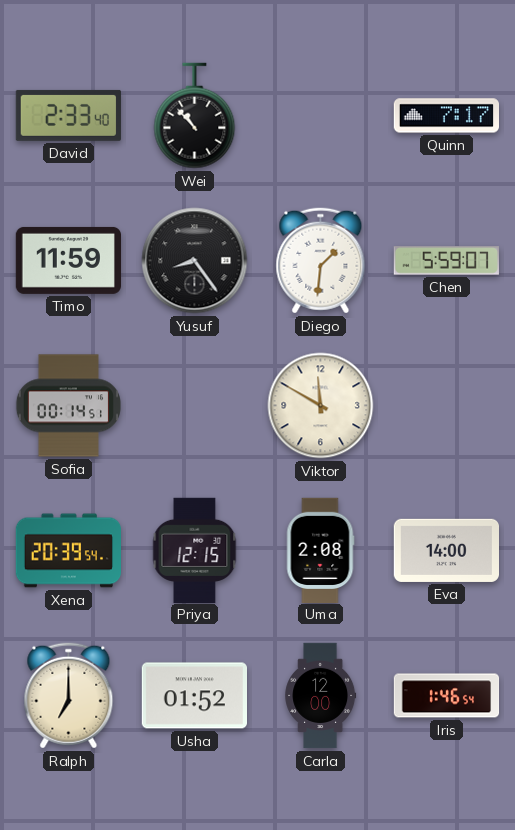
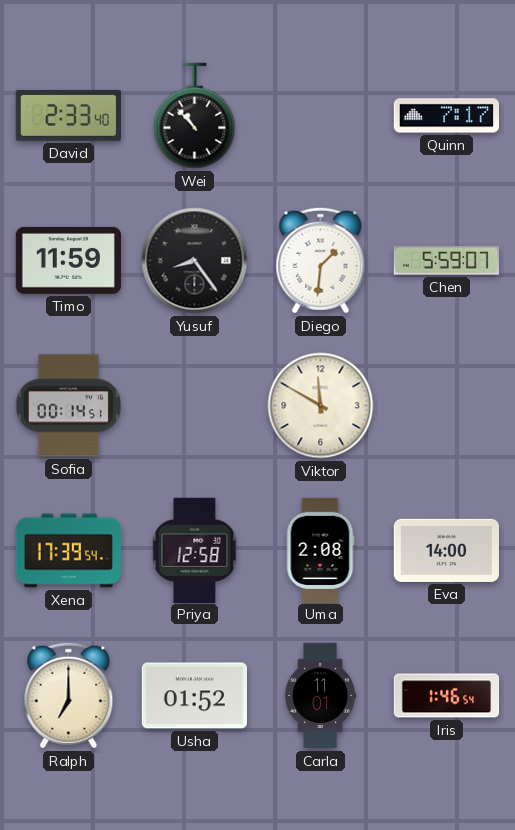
Xena: 20:39 -> 17:39 (68, 551)
Priya: 12:15 -> 12:58 (195, 550)
Carla: 12:00 -> 11:01 (321, 696)
